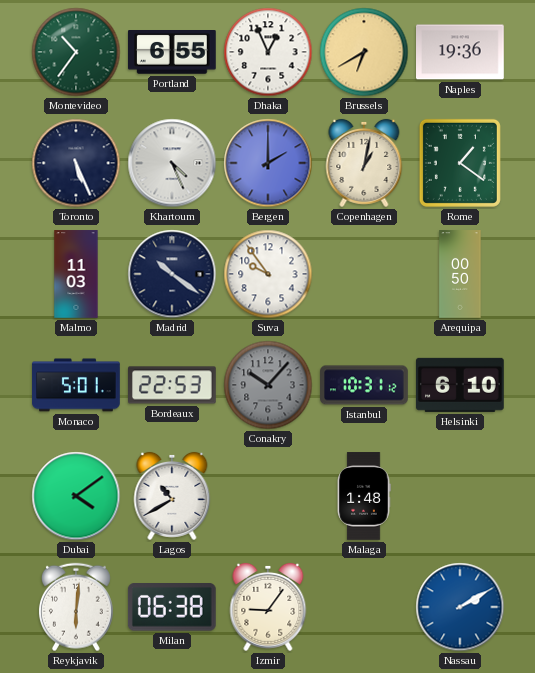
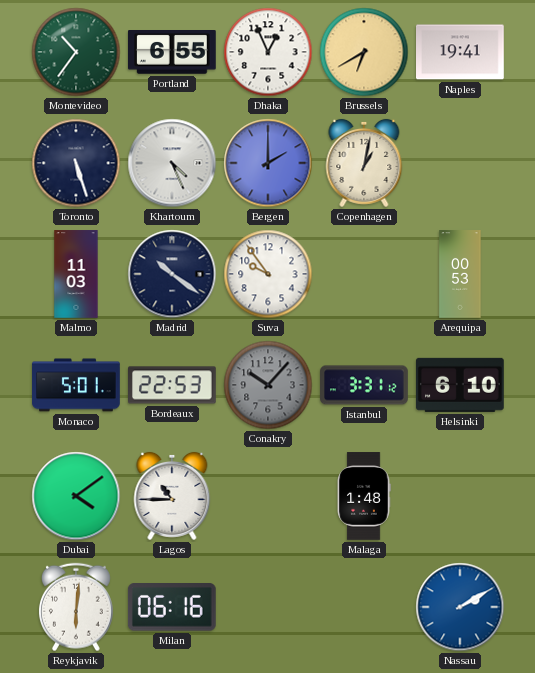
Naples: 19:36 -> 19:41 (461, 52)
Toronto: 5:26 -> 5:27 (76, 163)
Rome: 1:21 -> none (460, 163)
Arequipa: 00:50 -> 00:53 (460, 274)
Istanbul: 10:31 -> 3:31 (364, 385)
Lagos: 10:40 -> 10:45 (172, 496)
Milan: 06:38 -> 06:16 (172, 607)
Izmir: 9:06 -> none (268, 607)
